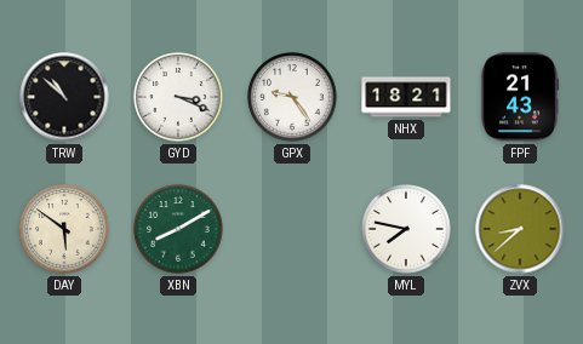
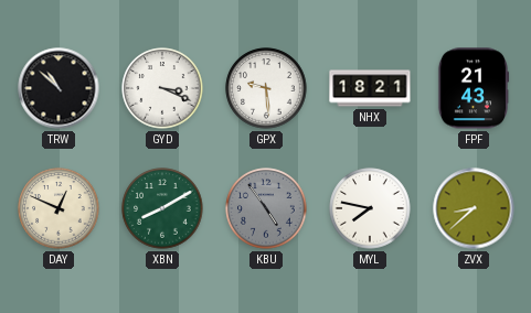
GPX: 9:24 -> 9:29 (266, 88)
DAY: 5:51 -> 12:49 (59, 208)
KBU: none -> 4:54 (266, 208)
